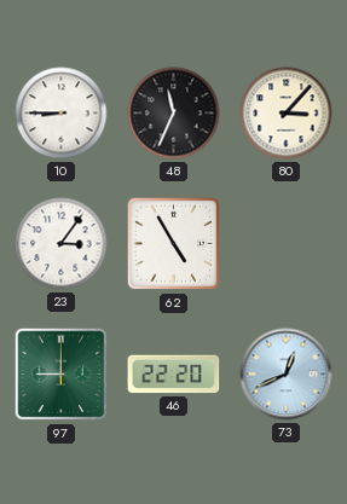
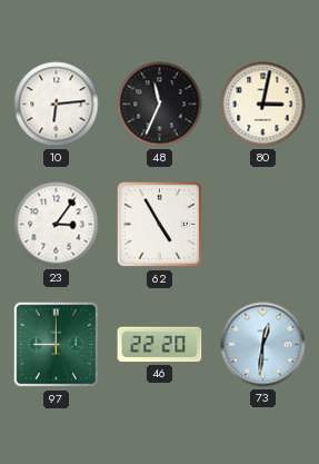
10: 8:45 -> 6:14 (57, 105)
80: 3:07 -> 3:02 (263, 105)
73: 12:41 -> 12:31 (263, 345)
